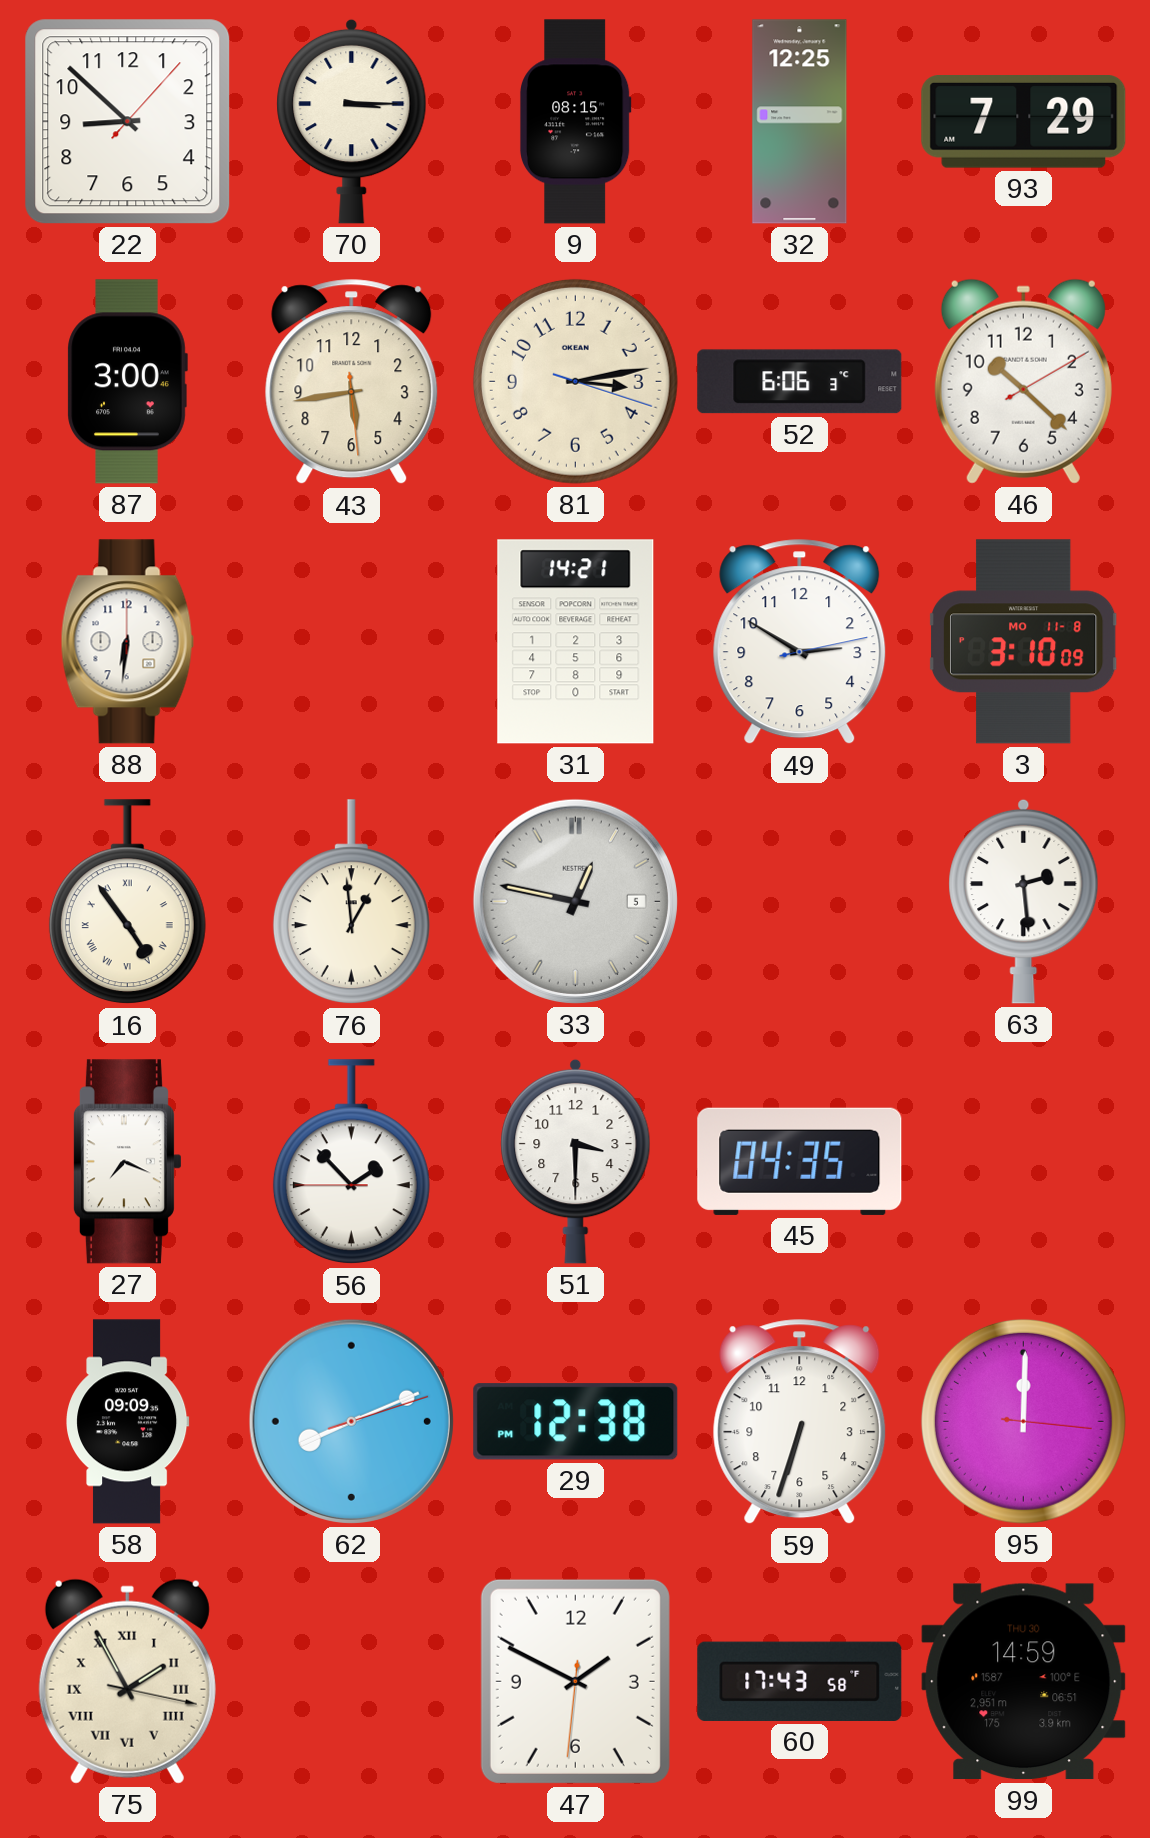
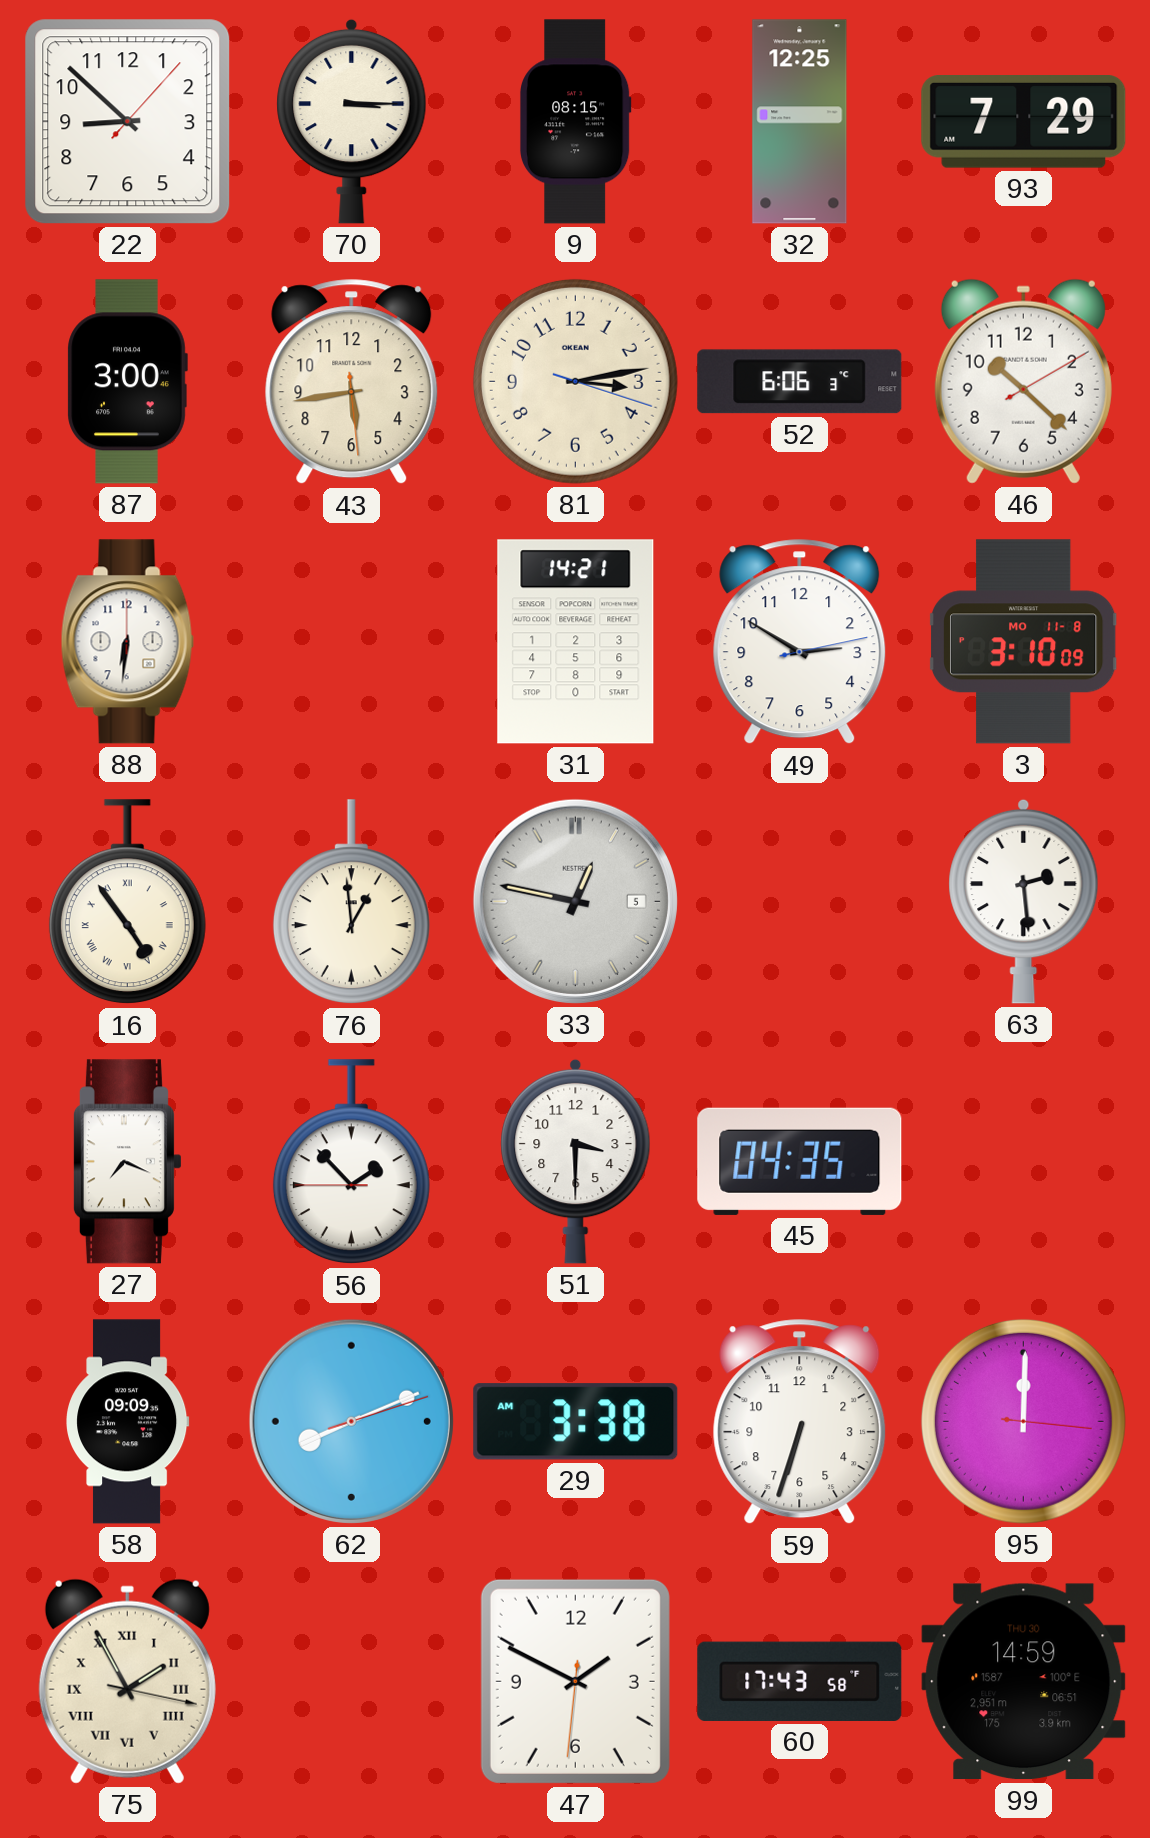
29: 12:38 -> 3:38 (576, 1422)
